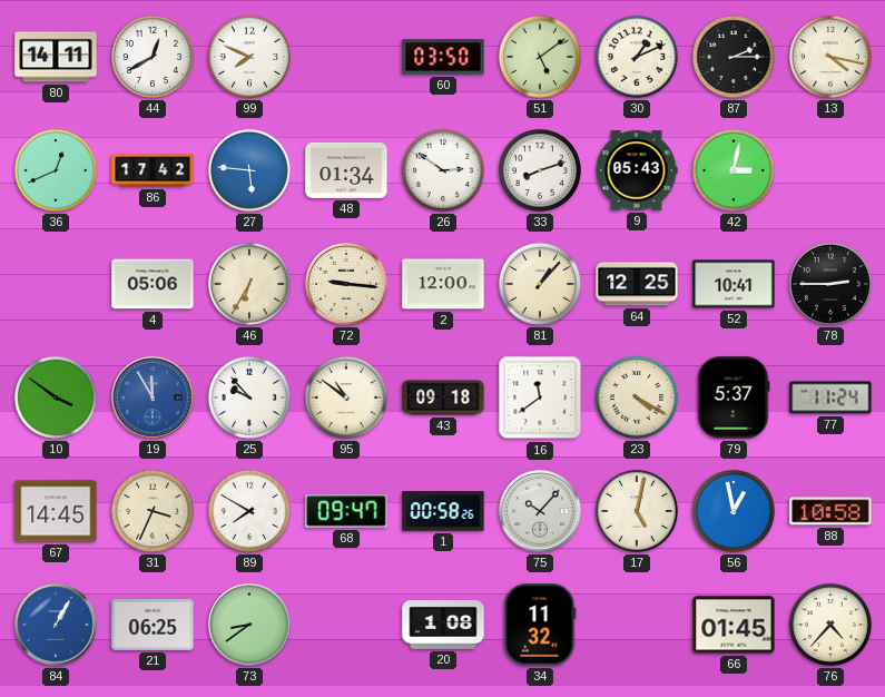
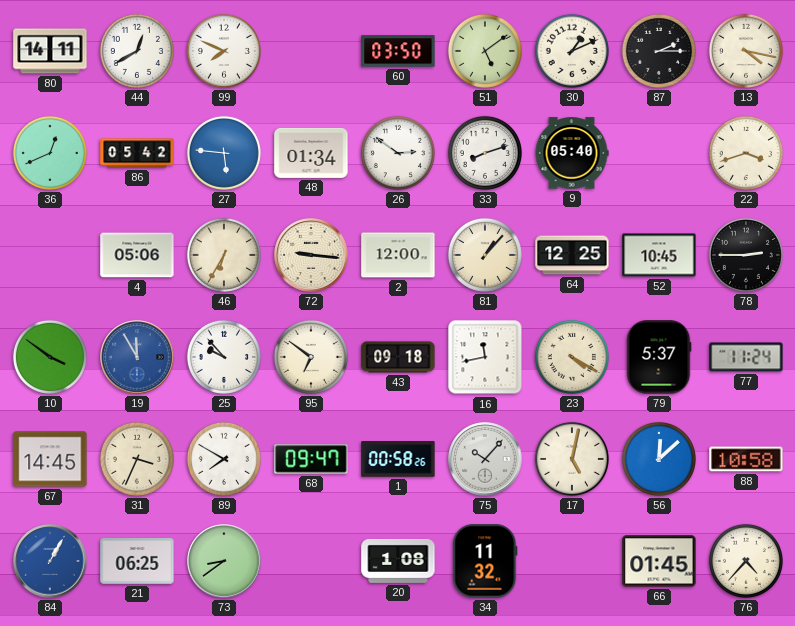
86: 17:42 -> 05:42 (137, 153)
9: 05:43 -> 05:40 (572, 153)
42: 3:02 -> none (734, 170)
22: none -> 3:42 (746, 153)
52: 10:41 -> 10:45 (659, 255)
95: 10:51 -> 6:51 (311, 357)
16: 11:39 -> 11:43 (485, 357)
56: 12:58 -> 12:08 (659, 459)
